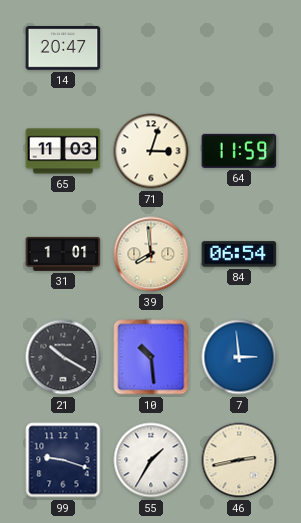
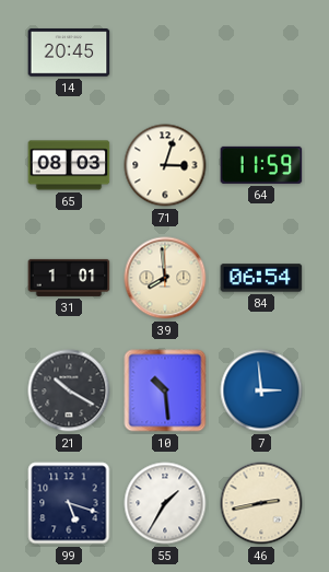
14: 20:47 -> 20:45 (69, 52)
65: 11:03 -> 08:03 (69, 165)
99: 9:18 -> 5:18 (69, 503)
